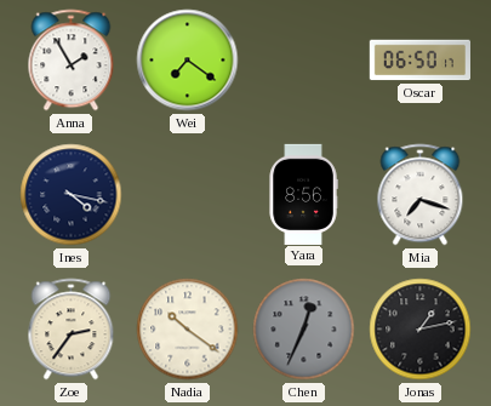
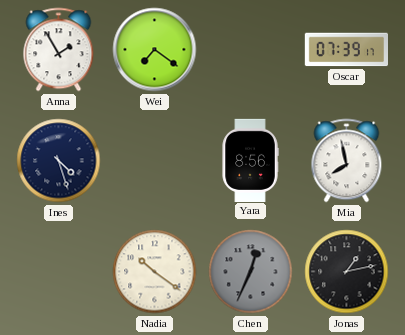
Oscar: 06:50 -> 07:39 (346, 50)
Ines: 4:17 -> 4:27 (59, 161)
Mia: 7:18 -> 7:58 (347, 161)
Zoe: 2:36 -> none (72, 330)
